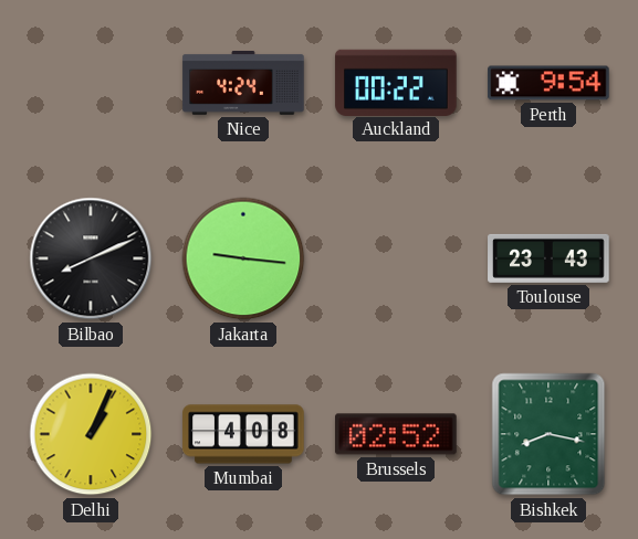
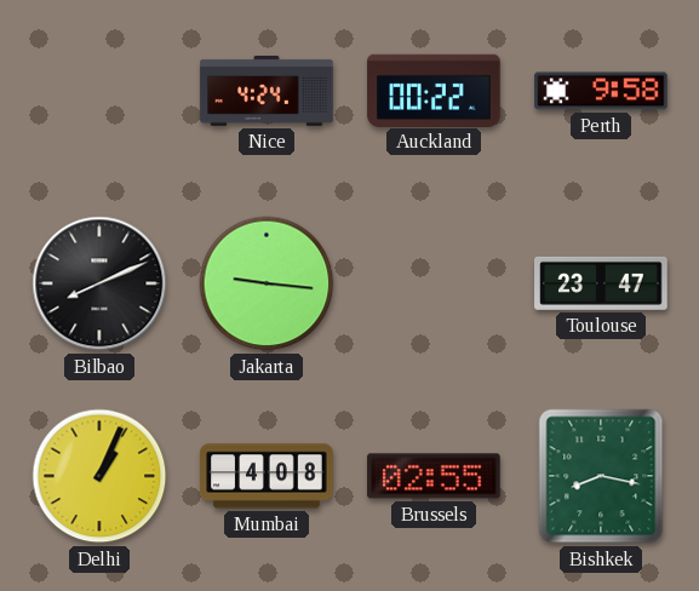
Perth: 9:54 -> 9:58 (601, 91)
Toulouse: 23:43 -> 23:47 (601, 283)
Brussels: 02:52 -> 02:55 (434, 476)
